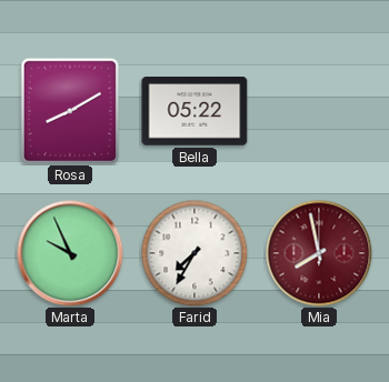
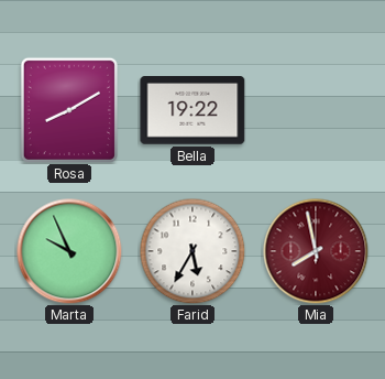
Bella: 05:22 -> 19:22 (193, 110)
Farid: 7:35 -> 5:35 (193, 251)
